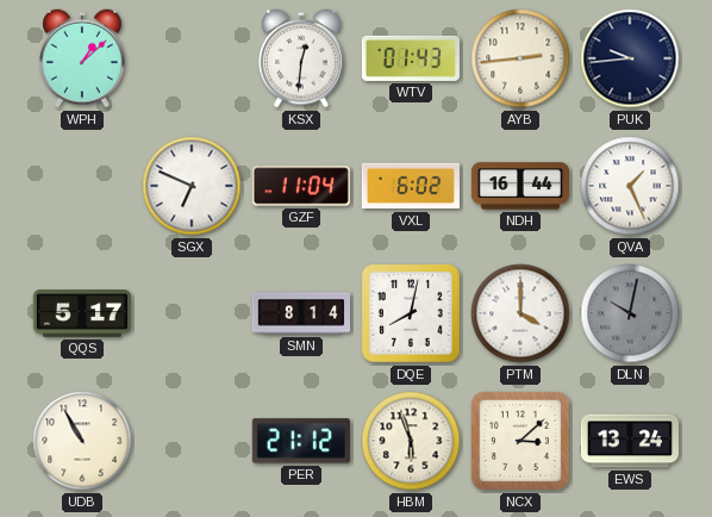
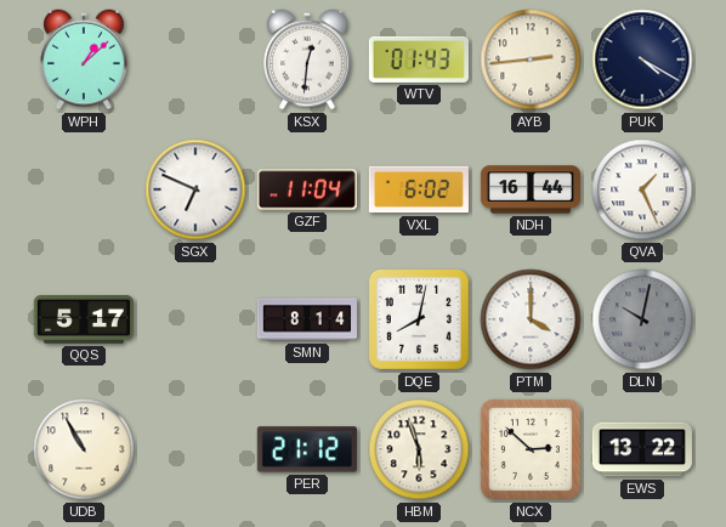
PUK: 9:44 -> 4:20 (642, 59)
NCX: 3:08 -> 2:52 (531, 449)
EWS: 13:24 -> 13:22 (642, 449)
